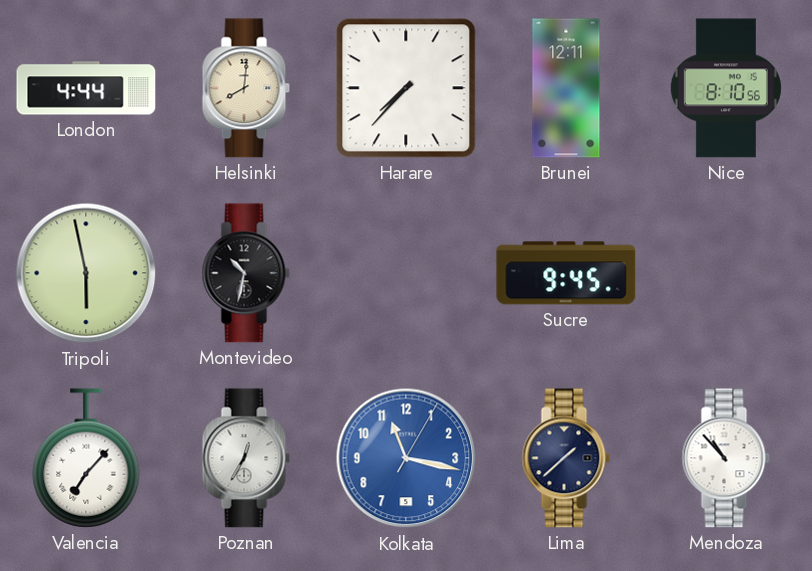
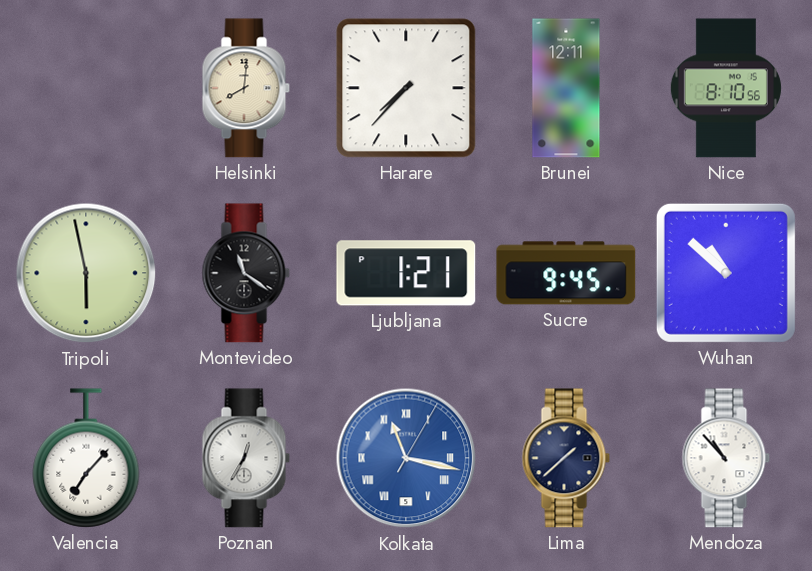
London: 4:44 -> none (86, 88)
Montevideo: 10:32 -> 11:21 (246, 273)
Ljubljana: none -> 1:21 (406, 273)
Wuhan: none -> 10:52 (726, 273)
Kolkata numerals: Arabic -> Roman (406, 458)
